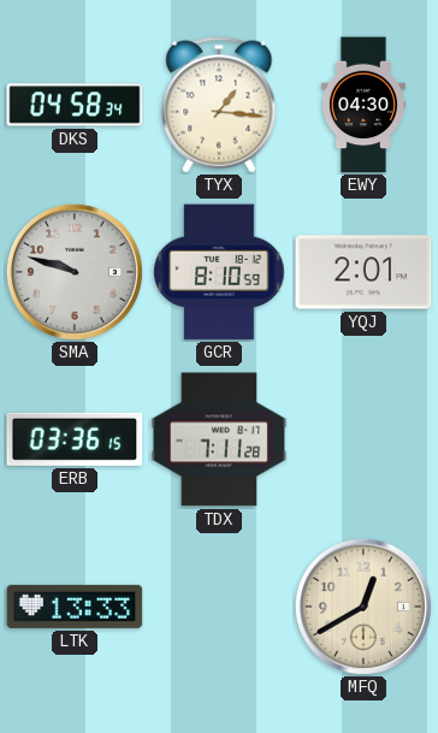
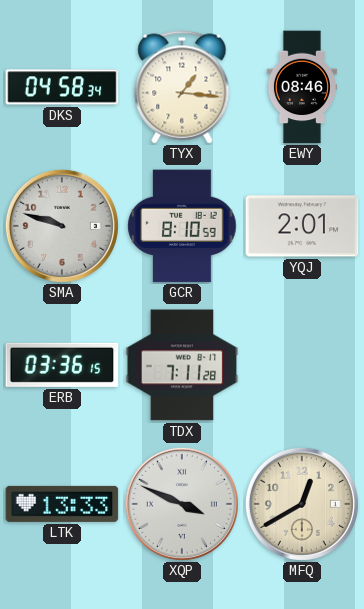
EWY: 04:30 -> 08:46 (302, 87)
XQP: none -> 3:49 (182, 504)
